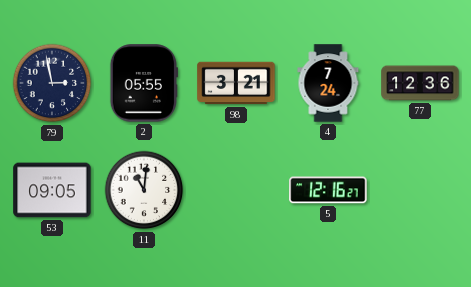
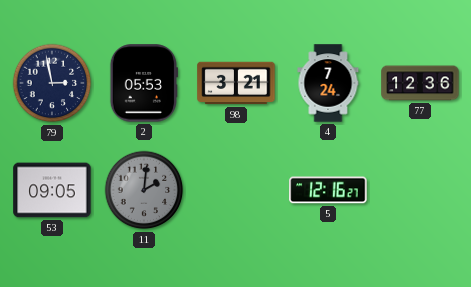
2: 05:55 -> 05:53 (144, 83)
11: 11:01 -> 2:01 (144, 190)
11 dial: white -> grey (144, 190)
